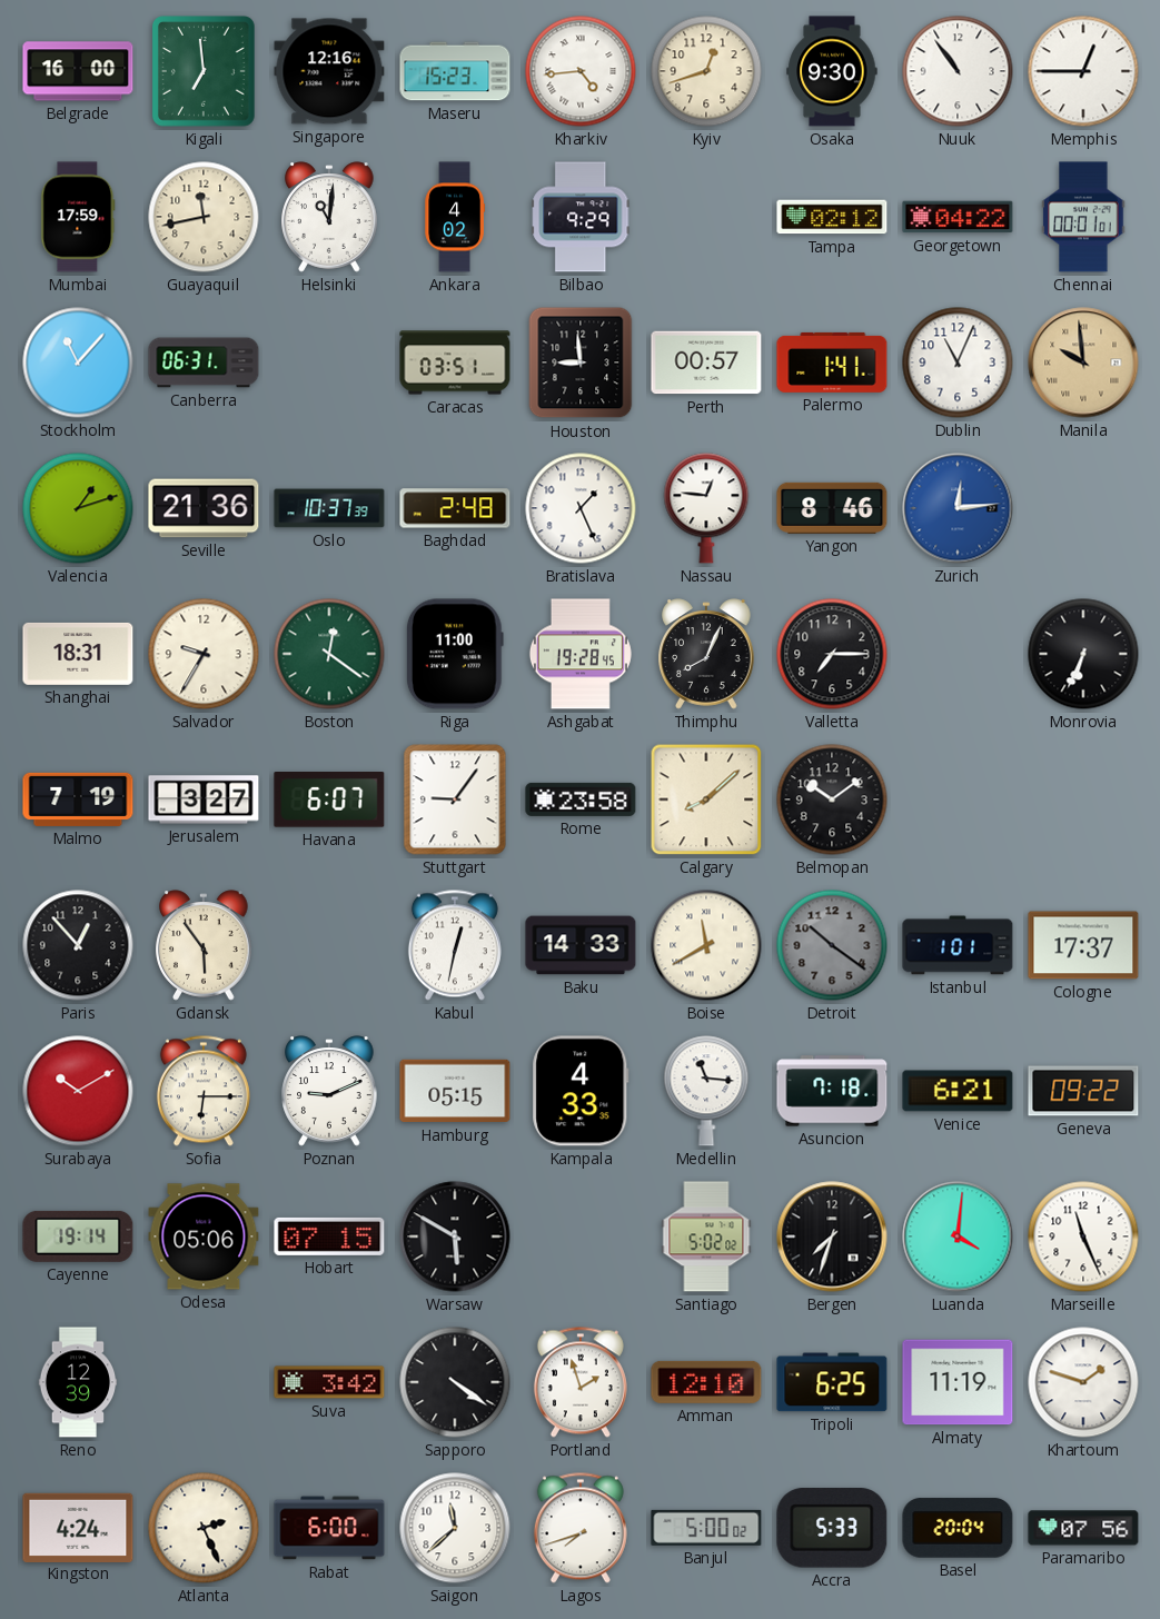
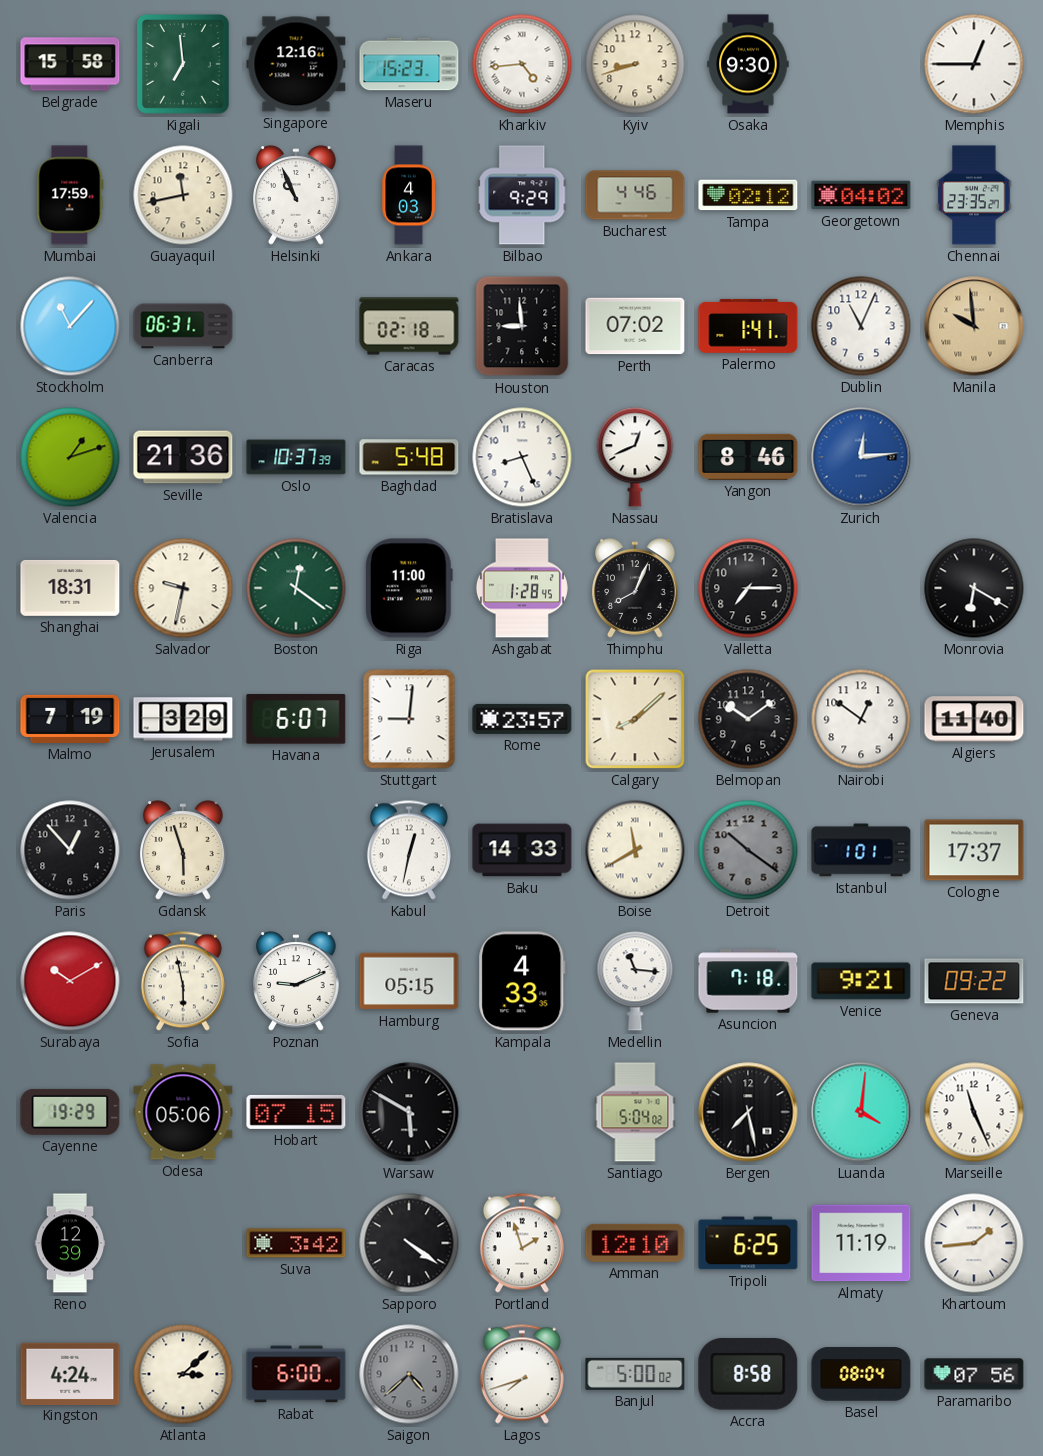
Belgrade: 16:00 -> 15:58 (70, 64)
Kyiv: 12:42 -> 8:42 (635, 64)
Nuuk: 10:54 -> none (958, 71)
Helsinki: 11:01 -> 10:56 (296, 195)
Ankara: 4:02 -> 4:03 (409, 195)
Bucharest: none -> 4:46 (635, 195)
Georgetown: 04:22 -> 04:02 (861, 195)
Chennai: 00:01 -> 23:35 (974, 195)
Caracas: 03:51 -> 02:18 (409, 326)
Perth: 00:57 -> 07:02 (635, 326)
Baghdad: 2:48 -> 5:48 (409, 457)
Bratislava: 1:26 -> 8:26 (522, 457)
Nassau: 12:46 -> 12:41 (635, 457)
Salvador: 9:35 -> 9:32 (183, 588)
Ashgabat: 19:28 -> 1:28 (522, 588)
Monrovia: 6:34 -> 6:20 (974, 588)
Jerusalem: 3:27 -> 3:29 (183, 719)
Stuttgart: 9:06 -> 9:01 (409, 719)
Rome: 23:58 -> 23:57 (522, 719)
Nairobi: none -> 12:51 (861, 719)
Algiers: none -> 11:40 (974, 719)
Gdansk: 5:54 -> 5:57 (183, 850)
Sofia: 6:15 -> 5:58 (183, 981)
Venice: 6:21 -> 9:21 (861, 981)
Cayenne: 19:14 -> 19:29 (70, 1112)
Santiago: 5:02 -> 5:04 (635, 1112)
Bergen: 7:33 -> 7:28 (748, 1112)
Khartoum: 1:48 -> 1:44 (974, 1243)
Atlanta: 2:26 -> 3:08 (183, 1374)
Saigon: 11:38 -> 4:38 (409, 1374)
Saigon dial: white -> grey (409, 1374)
Accra: 5:33 -> 8:58 (748, 1374)
Basel: 20:04 -> 08:04 (861, 1374)
